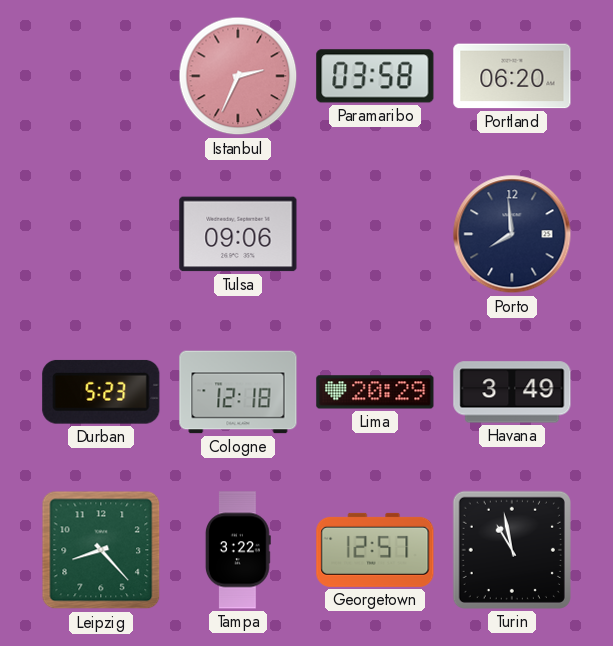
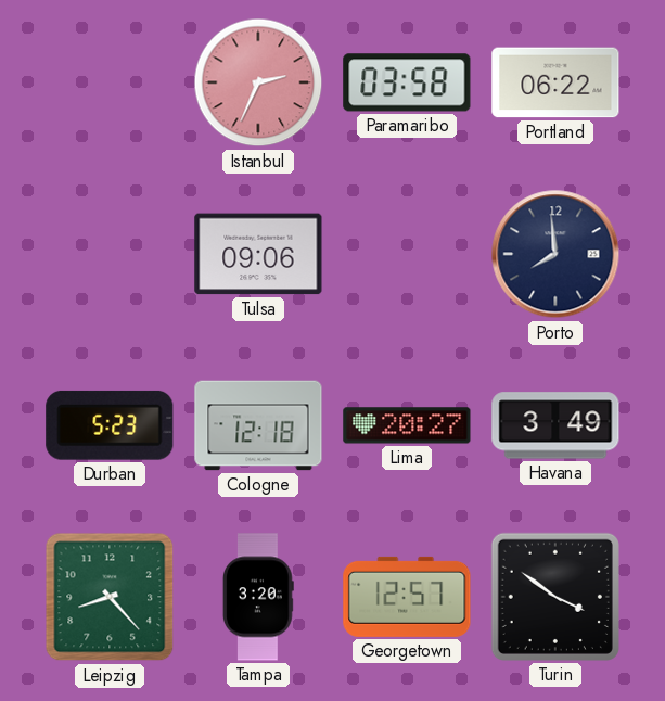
Portland: 06:20 -> 06:22 (555, 82)
Lima: 20:29 -> 20:27 (407, 425)
Tampa: 3:22 -> 3:20 (258, 597)
Turin: 10:58 -> 3:51 (555, 597)
